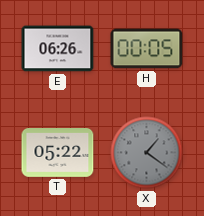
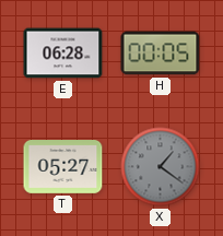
E: 06:26 -> 06:28 (63, 54)
T: 05:22 -> 05:27 (63, 167)
